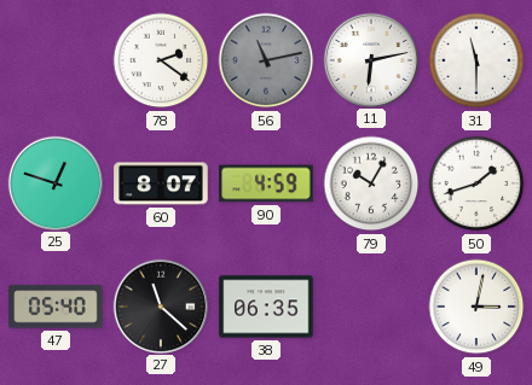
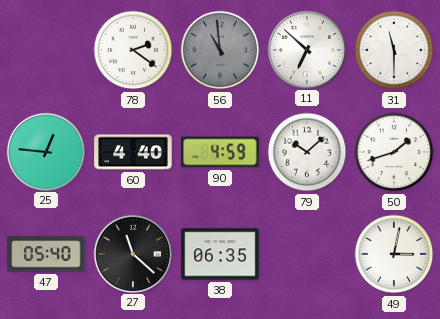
56: 11:13 -> 10:59 (220, 50)
11: 6:13 -> 6:52 (307, 49)
25: 12:48 -> 12:46 (46, 151)
60: 8:07 -> 4:40 (133, 152)
79: 10:05 -> 10:08 (307, 152)
